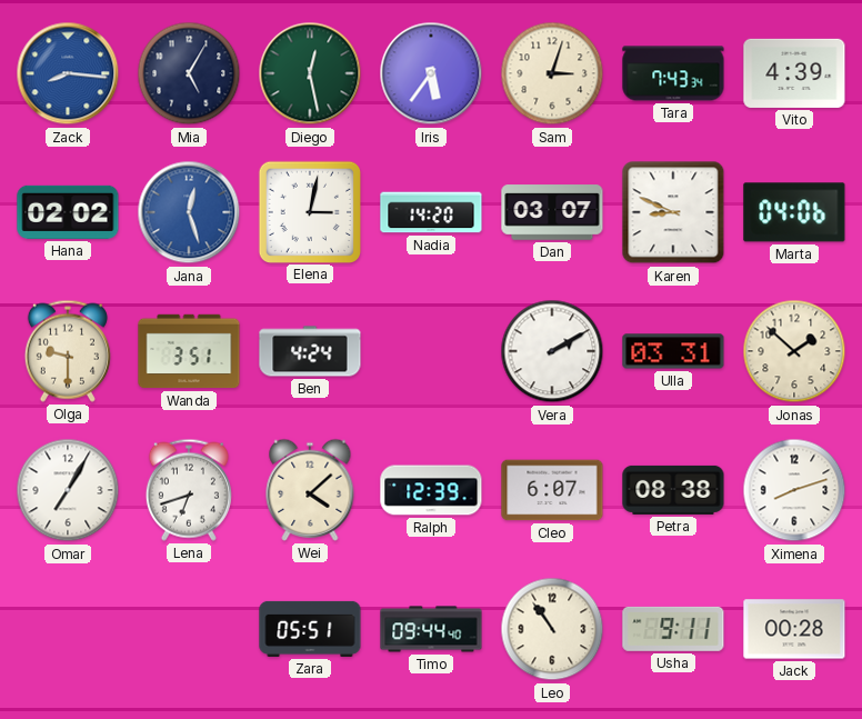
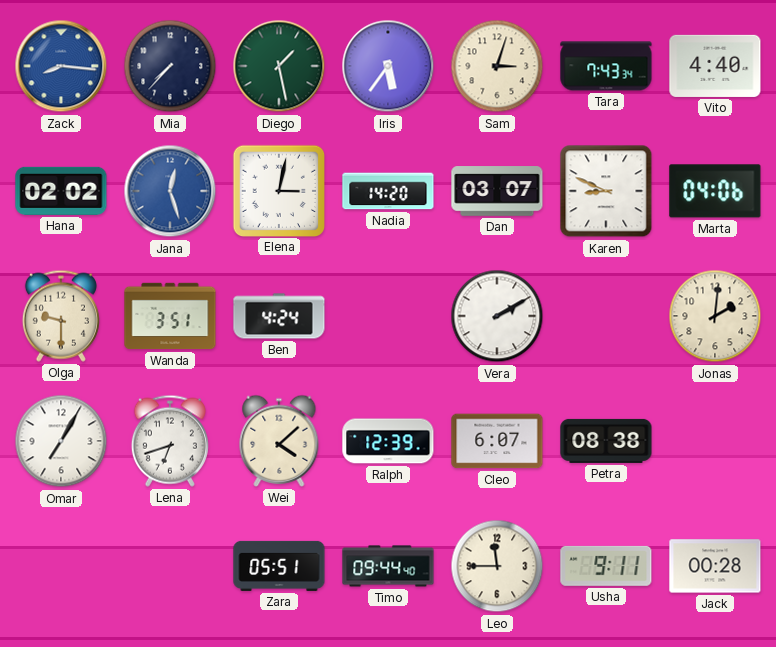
Mia: 5:05 -> 7:37 (170, 66)
Diego: 12:28 -> 1:28 (279, 66)
Vito: 4:39 -> 4:40 (715, 66)
Ulla: 03:31 -> none (673, 351)
Jonas: 1:52 -> 2:01 (715, 316)
Ximena: 8:12 -> none (794, 490)
Leo: 10:54 -> 11:45 (497, 566)
